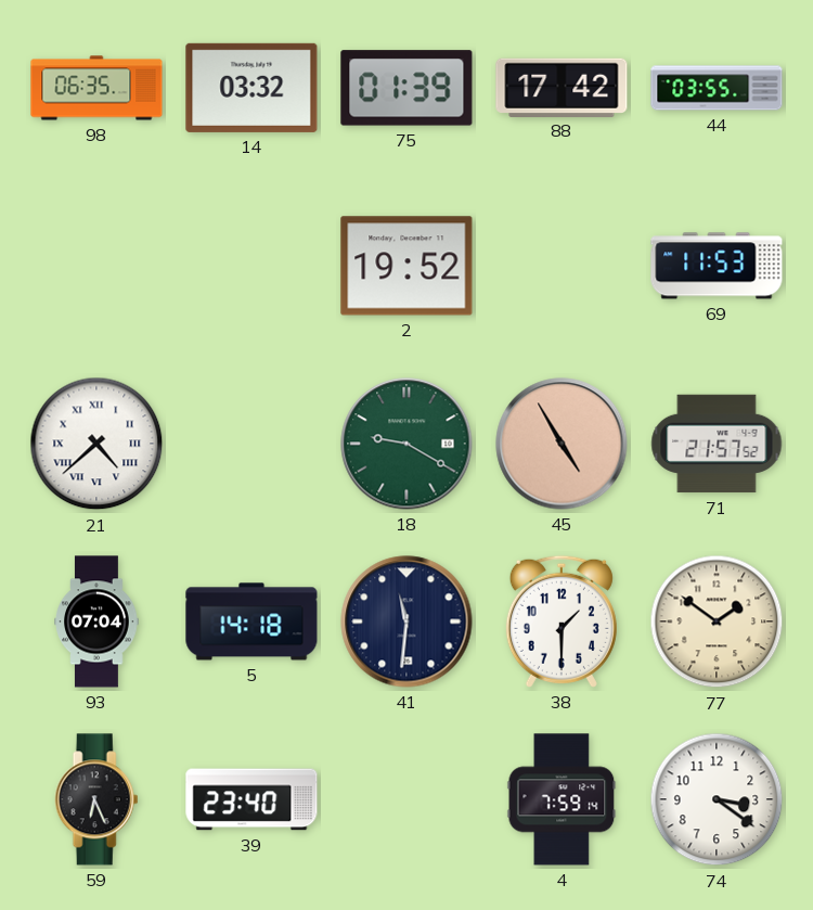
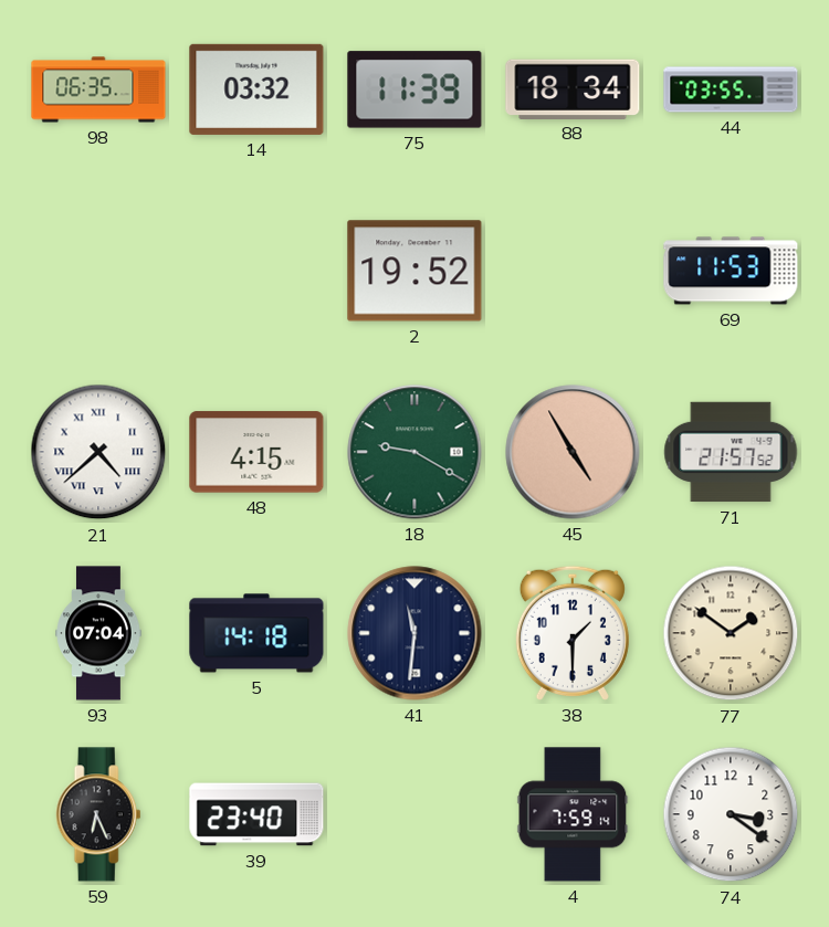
75: 01:39 -> 11:39 (414, 89)
88: 17:42 -> 18:34 (573, 88)
48: none -> 4:15 (256, 452)
